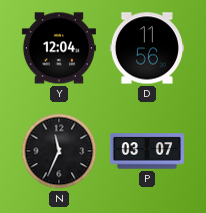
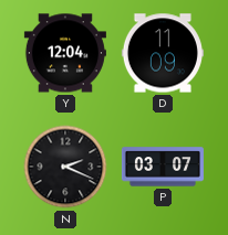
D: 11:56 -> 11:09 (163, 53)
N: 11:34 -> 2:19 (65, 167)
